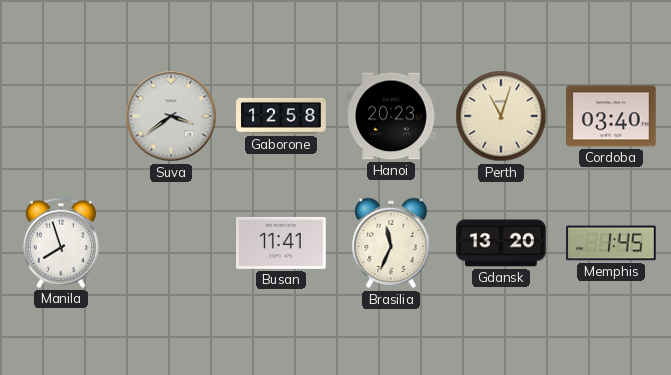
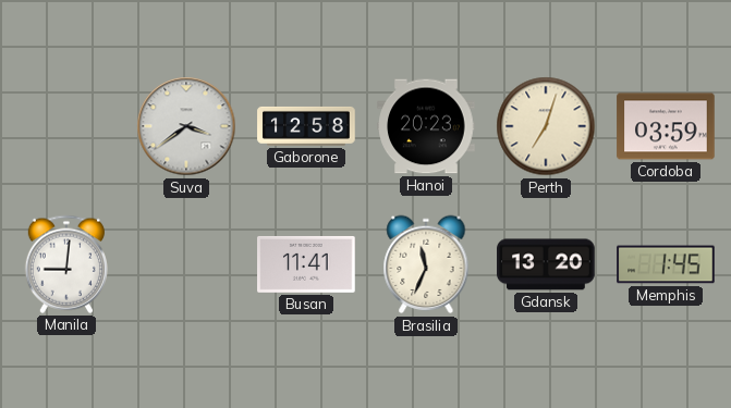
Perth: 11:03 -> 7:03 (546, 126)
Cordoba: 03:40 -> 03:59 (666, 126)
Manila: 7:57 -> 9:01 (66, 264)
